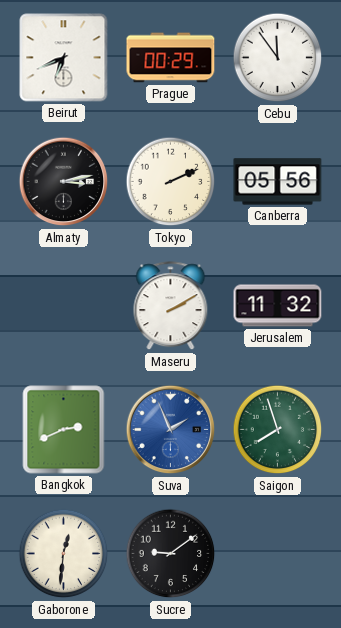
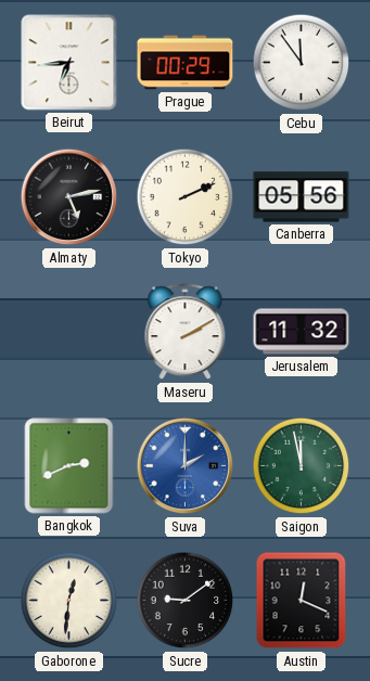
Beirut: 6:41 -> 6:44 (69, 63)
Almaty: 3:13 -> 5:13 (69, 197)
Suva: 1:56 -> 2:00 (186, 466)
Saigon: 7:57 -> 11:58 (302, 466)
Austin: none -> 12:19 (302, 601)
